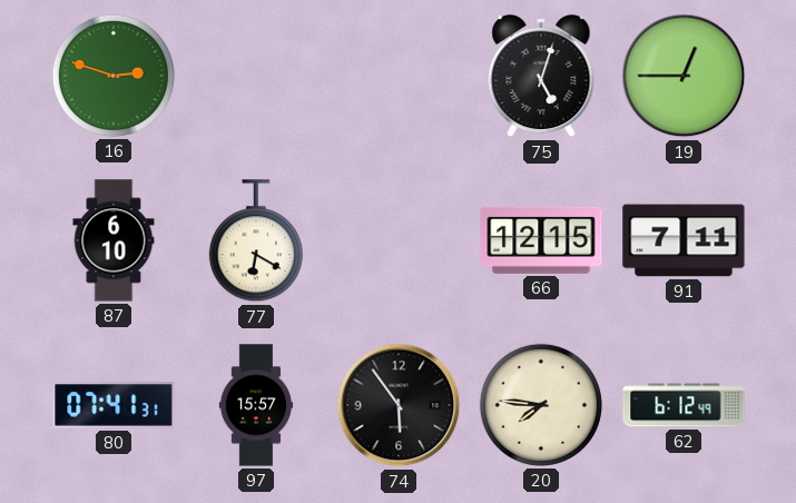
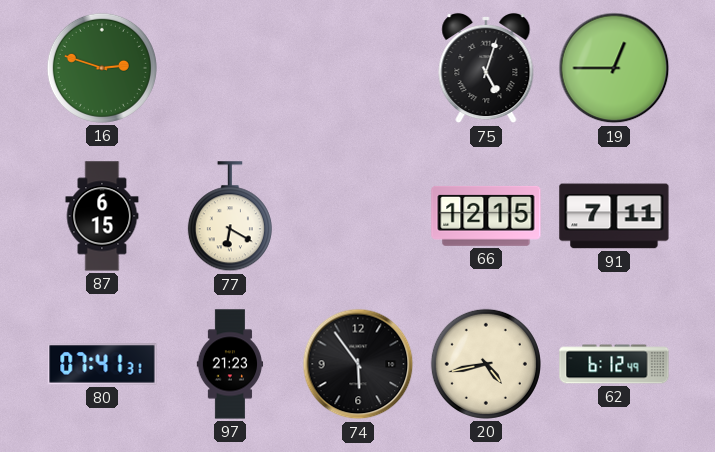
87: 6:10 -> 6:15 (102, 216)
97: 15:57 -> 21:23 (230, 364)
20: 7:46 -> 4:43 (486, 364)
